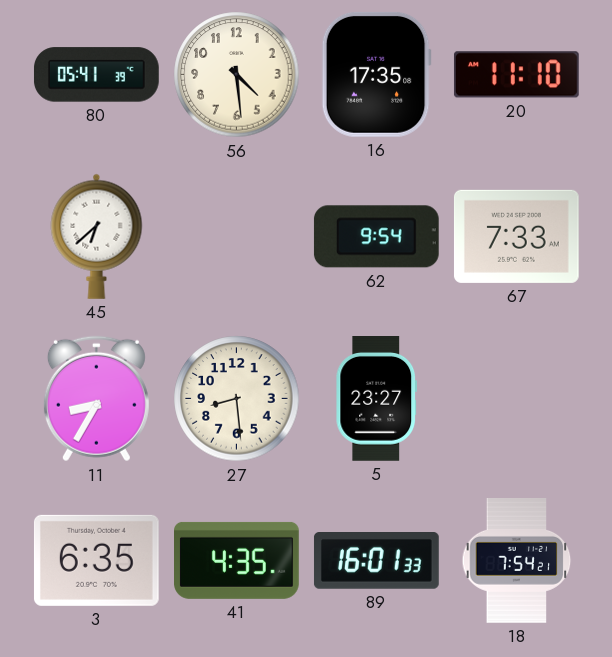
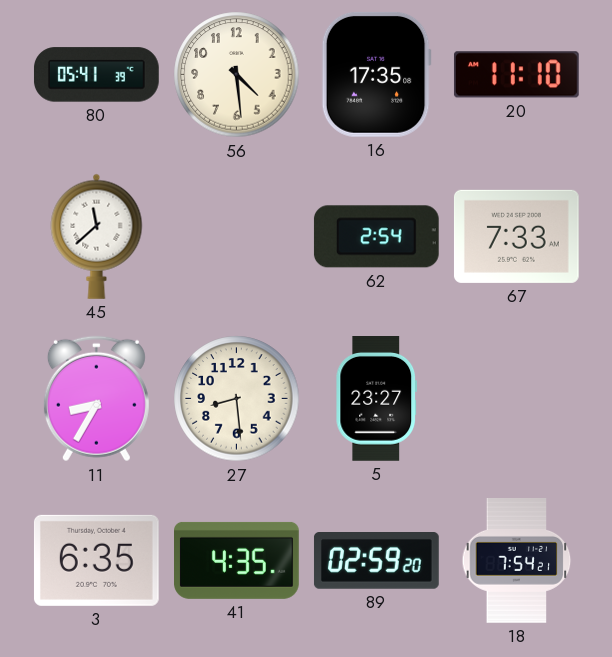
45: 6:38 -> 11:38 (97, 236)
62: 9:54 -> 2:54 (376, 237)
89: 16:01 -> 02:59 (376, 561)
